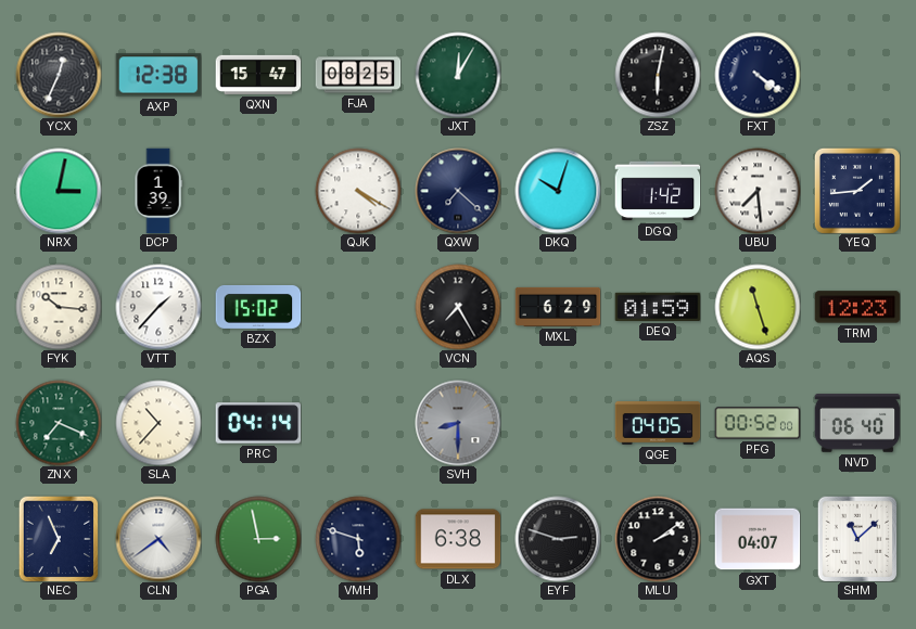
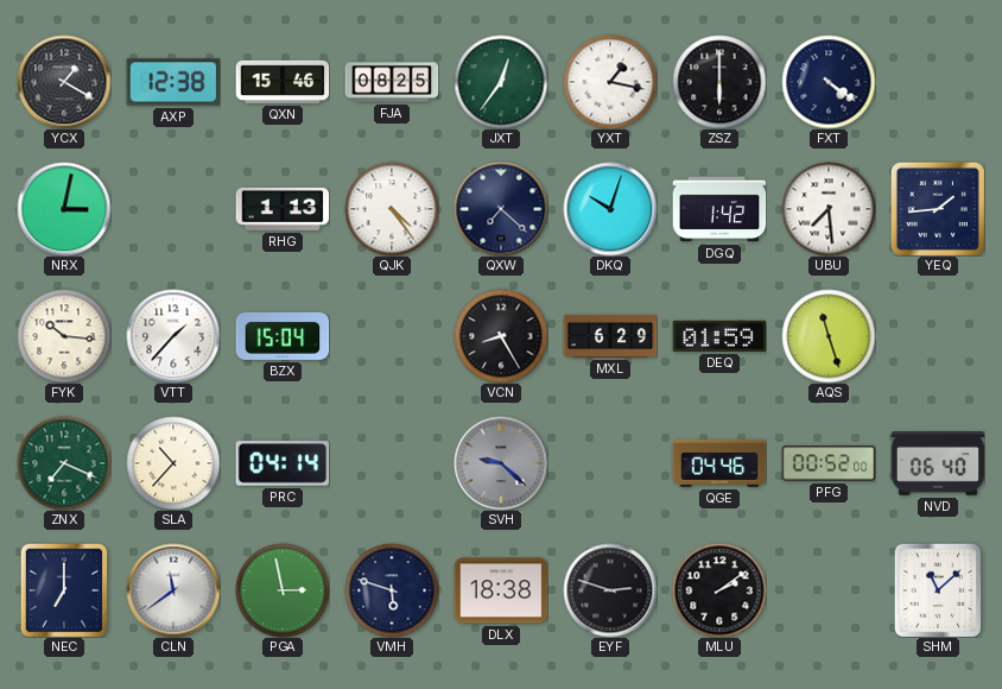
YCX: 12:34 -> 1:20 (64, 82)
QXN: 15:47 -> 15:46 (283, 82)
JXT: 12:05 -> 12:36 (501, 82)
YXT: none -> 1:17 (610, 82)
ZSZ: 6:02 -> 6:00 (719, 82)
DCP: 1:39 -> none (158, 191)
RHG: none -> 1:13 (283, 209)
QJK: 4:20 -> 4:24 (392, 209)
BZX: 15:02 -> 15:04 (283, 336)
VCN: 7:25 -> 8:25 (501, 336)
TRM: 12:23 -> none (857, 307)
SVH: 8:30 -> 9:22 (501, 463)
QGE: 04:05 -> 04:46 (719, 463)
NEC: 6:56 -> 7:00 (64, 590)
CLN: 4:39 -> 11:39 (173, 590)
DLX: 6:38 -> 18:38 (501, 590)
GXT: 04:07 -> none (758, 539)
